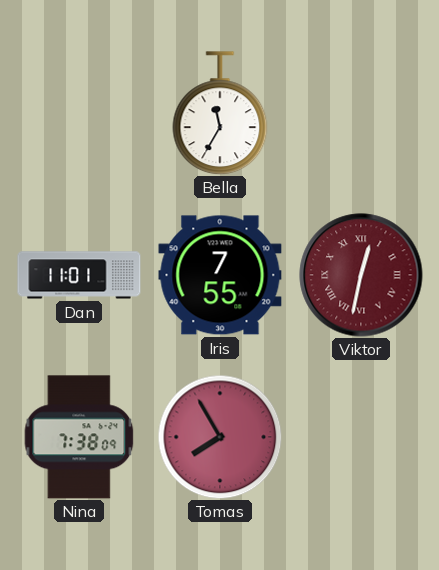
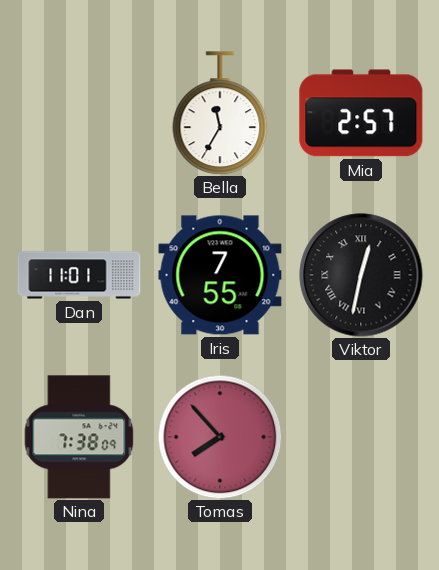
Mia: none -> 2:57 (361, 113)
Viktor dial: burgundy -> black (361, 275)
Tomas: 7:55 -> 7:53 (220, 437)
